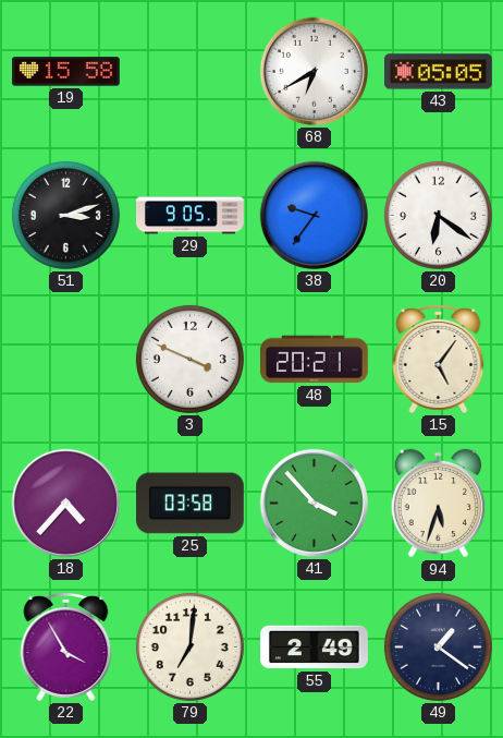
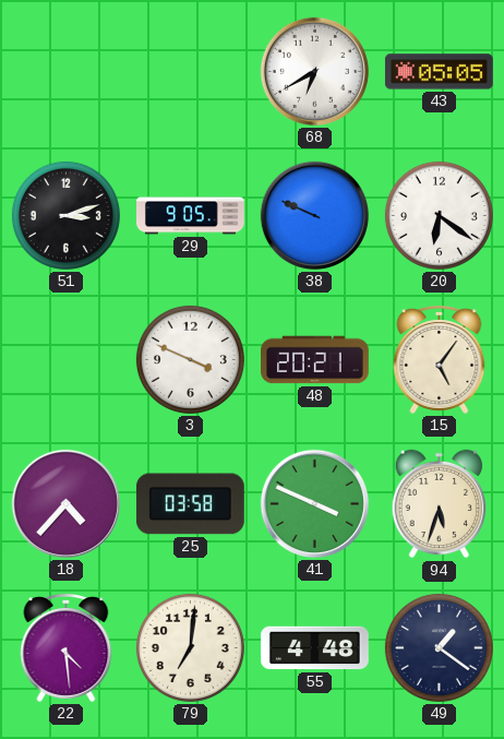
19: 15:58 -> none (66, 72)
38: 9:36 -> 9:49 (314, 215)
41: 3:53 -> 3:49 (314, 503)
22: 3:55 -> 4:29 (67, 647)
55: 2:49 -> 4:48 (315, 648)
